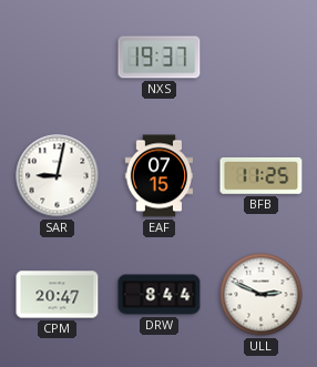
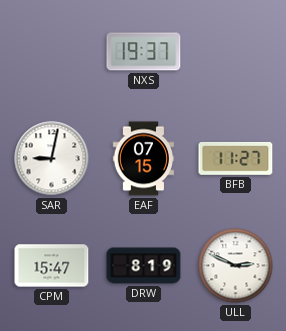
BFB: 11:25 -> 11:27 (236, 158)
CPM: 20:47 -> 15:47 (52, 266)
DRW: 8:44 -> 8:19 (144, 266)
